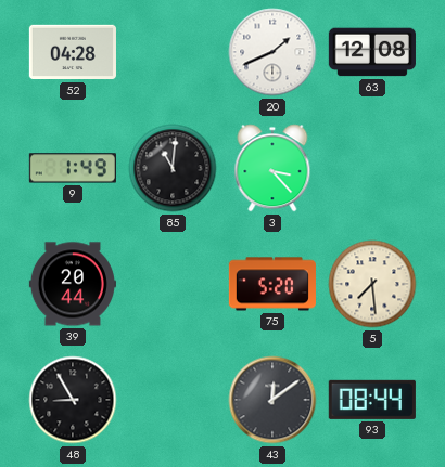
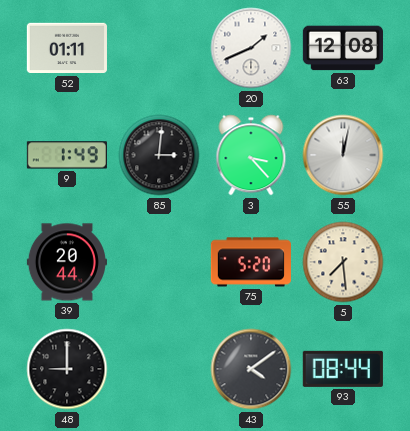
52: 04:28 -> 01:11 (67, 48)
85: 11:01 -> 3:01 (159, 155)
55: none -> 12:02 (343, 155)
48: 8:55 -> 9:00 (67, 369)
43: 12:09 -> 4:09 (251, 369)
